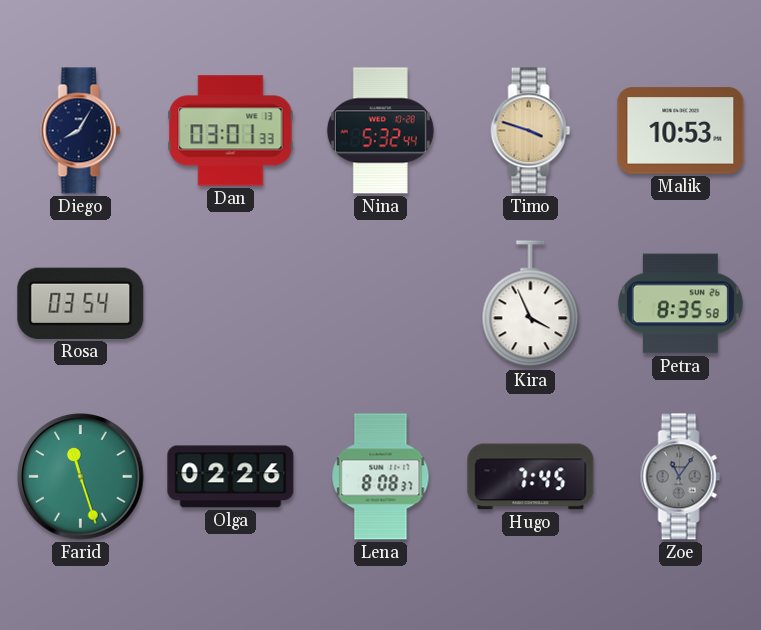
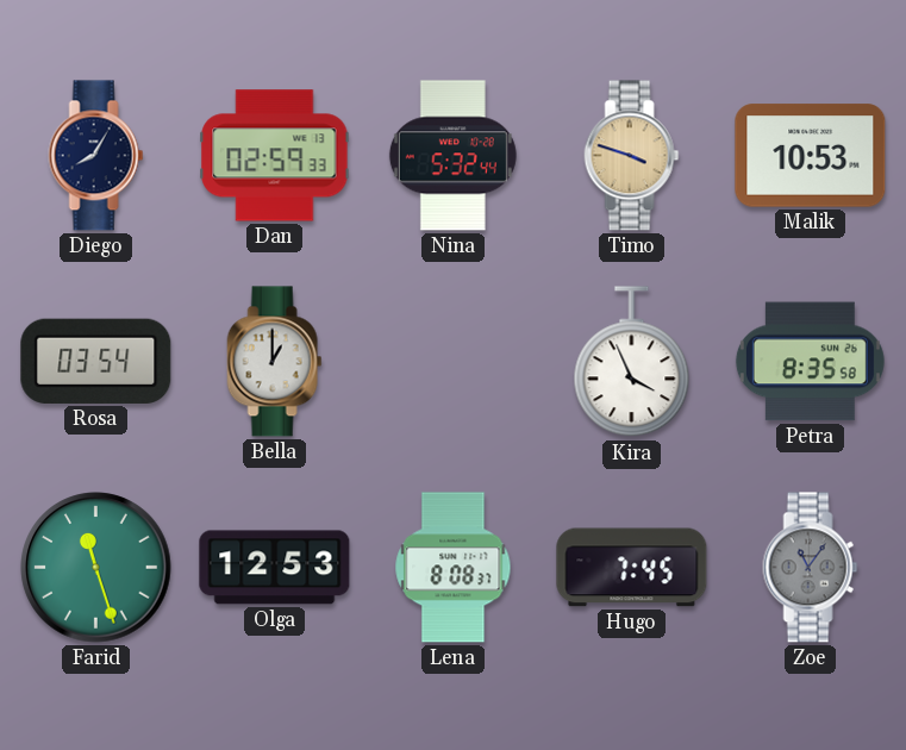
Dan: 03:01 -> 02:59 (275, 156)
Bella: none -> 1:00 (275, 362)
Olga: 02:26 -> 12:53 (275, 568)
